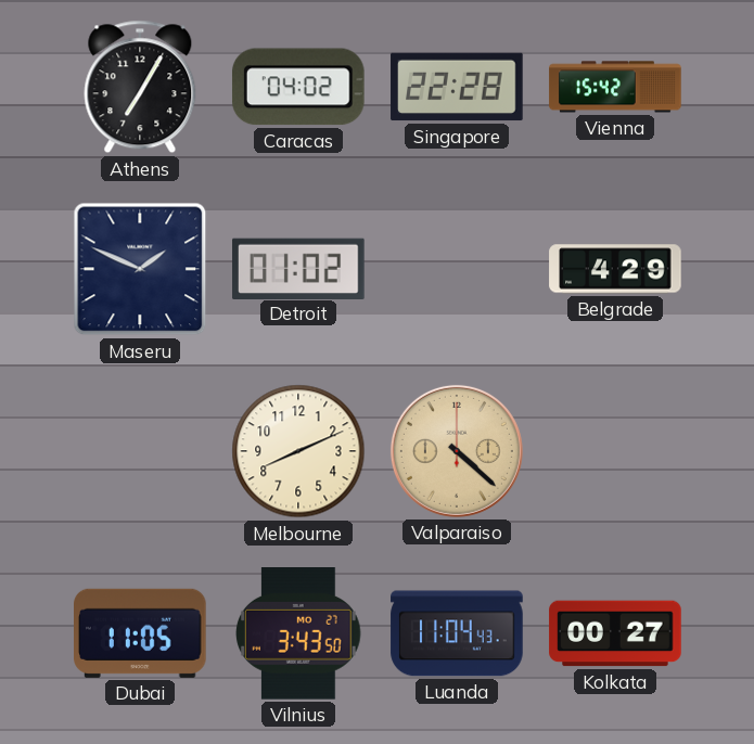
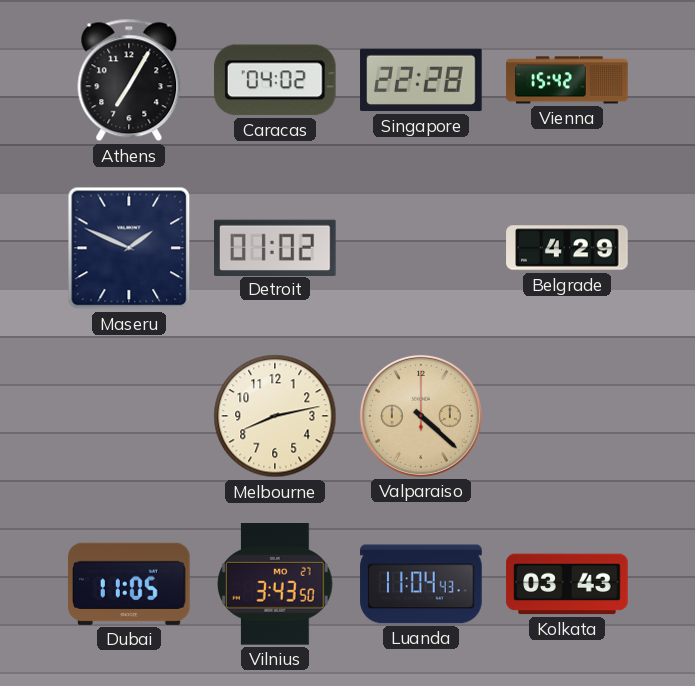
Melbourne: 8:11 -> 8:13 (275, 416)
Kolkata: 00:27 -> 03:43 (567, 584)
